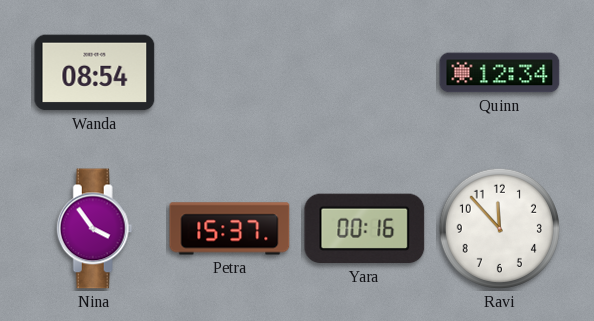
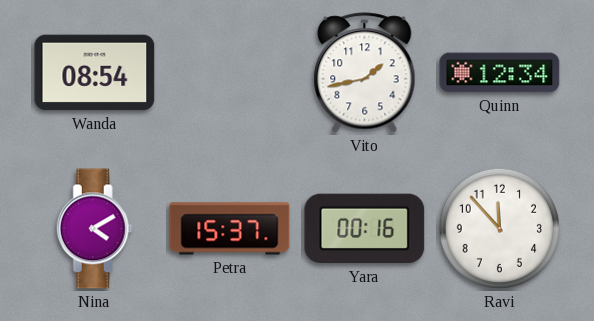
Vito: none -> 1:43 (365, 73)
Nina: 3:54 -> 4:10 (94, 229)
